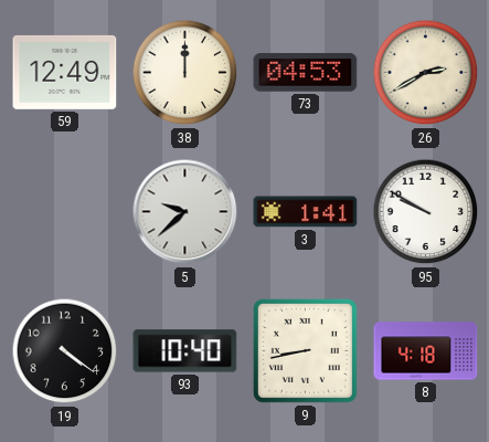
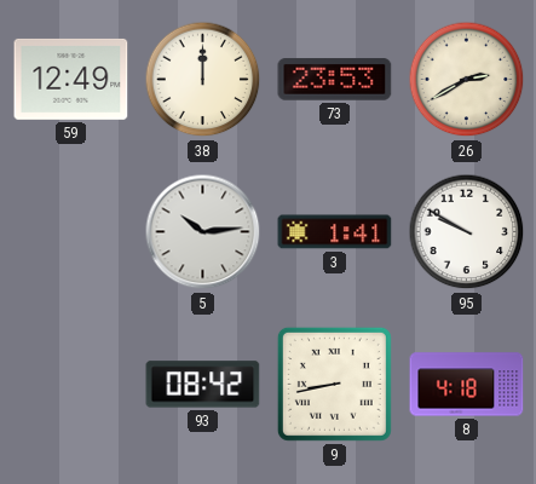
73: 04:53 -> 23:53 (335, 80)
5: 9:38 -> 10:14 (203, 232)
19: 4:21 -> none (65, 351)
93: 10:40 -> 08:42 (203, 385)
